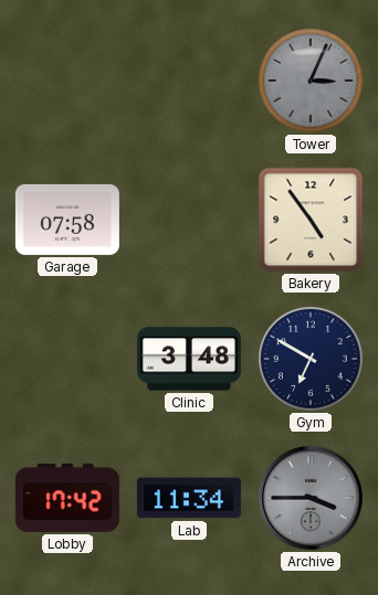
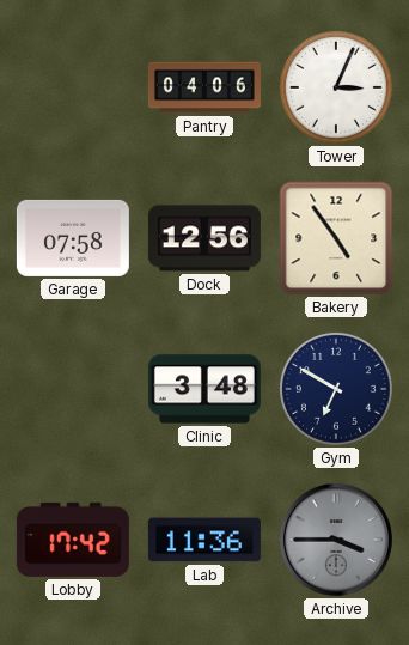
Pantry: none -> 04:06 (204, 87)
Tower dial: grey -> white (337, 89)
Dock: none -> 12:56 (204, 238)
Lab: 11:34 -> 11:36 (204, 540)
